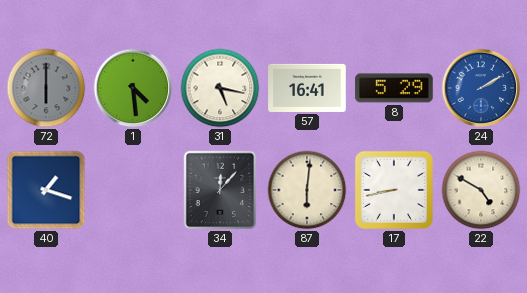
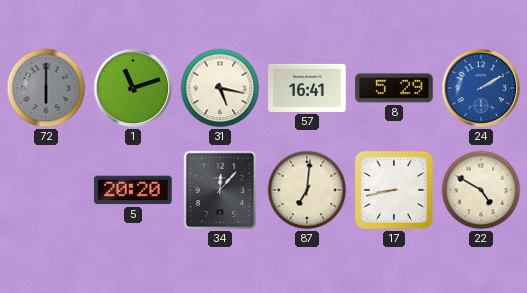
1: 4:29 -> 11:12 (133, 88)
40: 1:18 -> none (46, 190)
5: none -> 20:20 (133, 190)
87: 6:01 -> 7:01 (307, 190)
